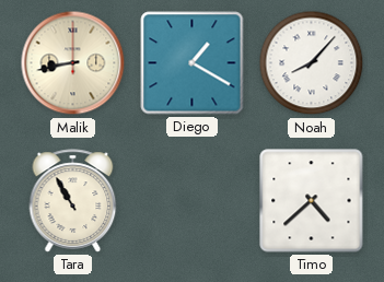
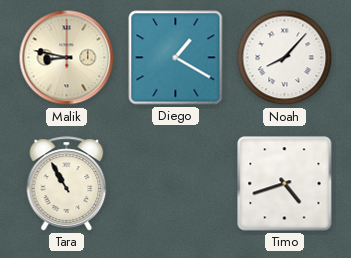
Malik: 8:43 -> 8:47 (67, 58)
Timo: 4:38 -> 4:42 (285, 184)
